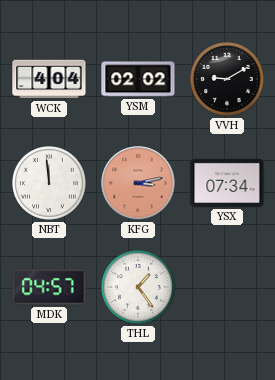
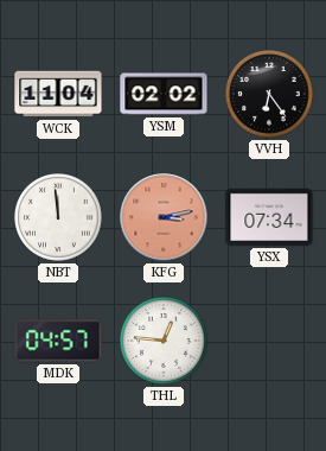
WCK: 4:04 -> 11:04 (58, 94)
VVH: 9:10 -> 6:24 (270, 95)
THL: 1:24 -> 12:46 (165, 342)
